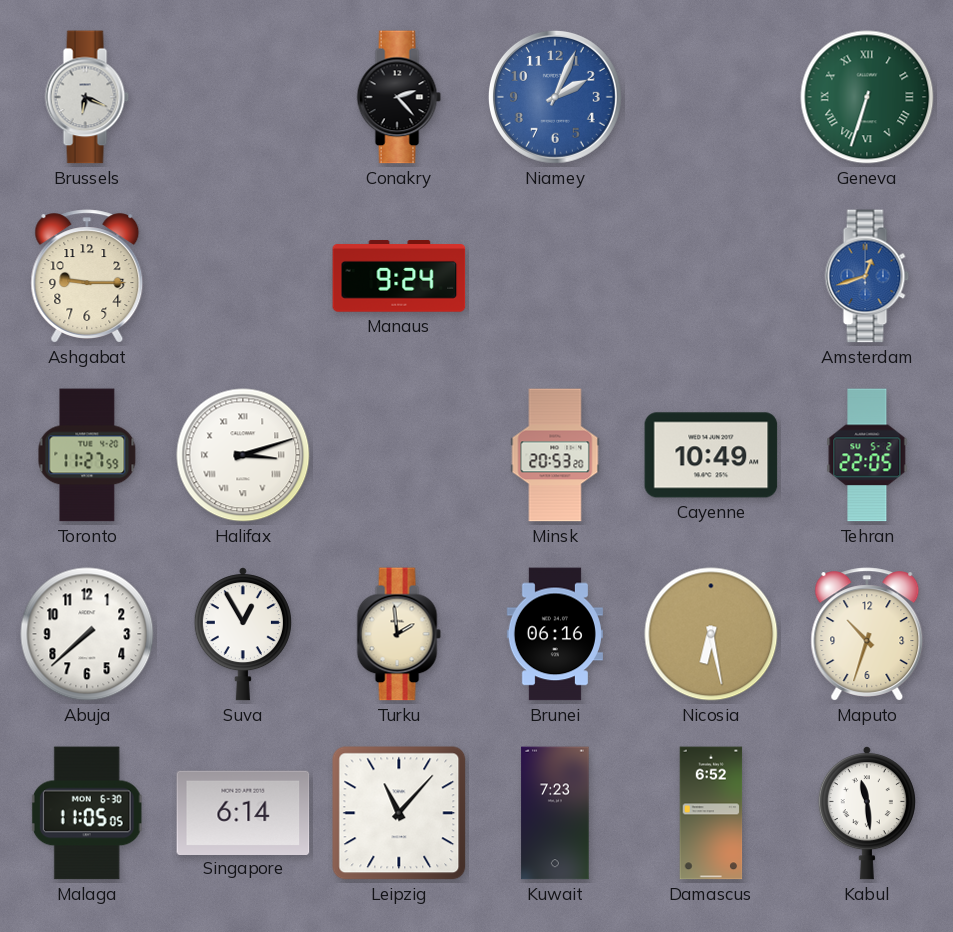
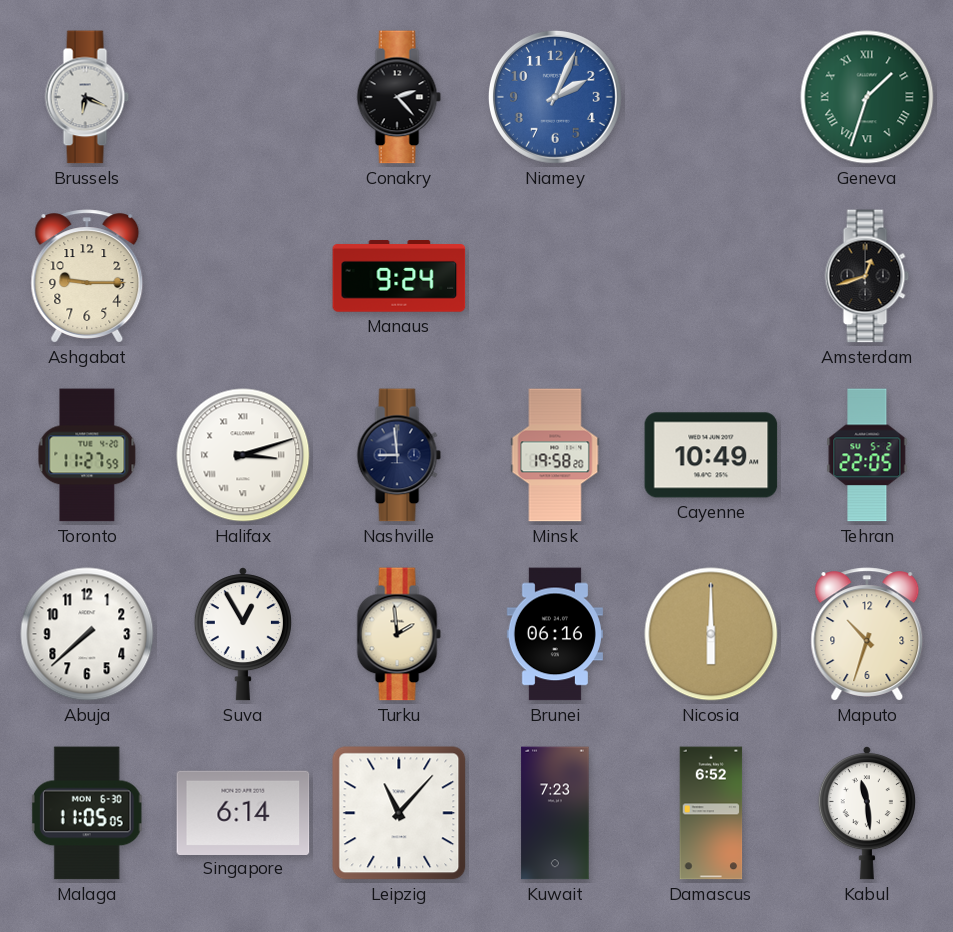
Geneva: 6:33 -> 1:33 (867, 97)
Amsterdam dial: blue -> black (867, 276)
Nashville: none -> 8:59 (399, 455)
Minsk: 20:53 -> 19:58 (555, 455)
Nicosia: 6:28 -> 6:00 (711, 634)
